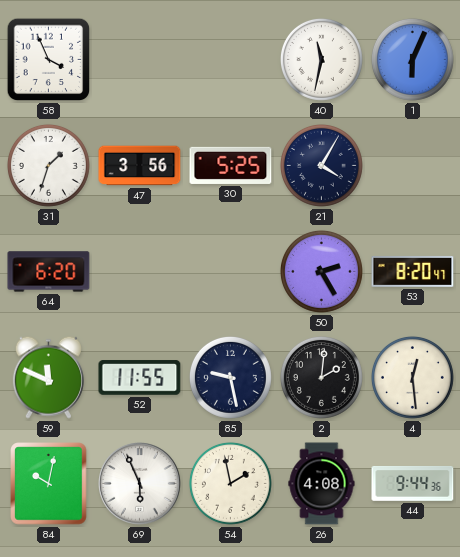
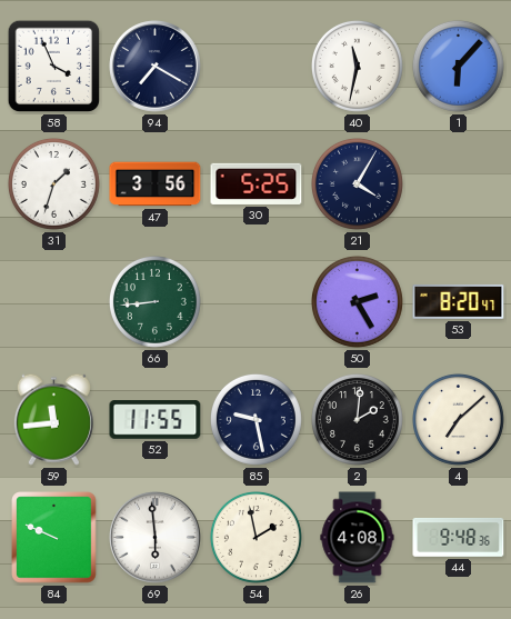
94: none -> 7:20 (156, 67)
1: 6:04 -> 6:07 (458, 66)
64: 6:20 -> none (49, 272)
66: none -> 8:44 (154, 301)
59: 11:49 -> 11:44 (53, 419)
4: 12:29 -> 7:08 (458, 419)
84: 10:02 -> 9:49 (54, 538)
69: 5:56 -> 5:59 (156, 538)
44: 9:44 -> 9:48 (459, 537)
